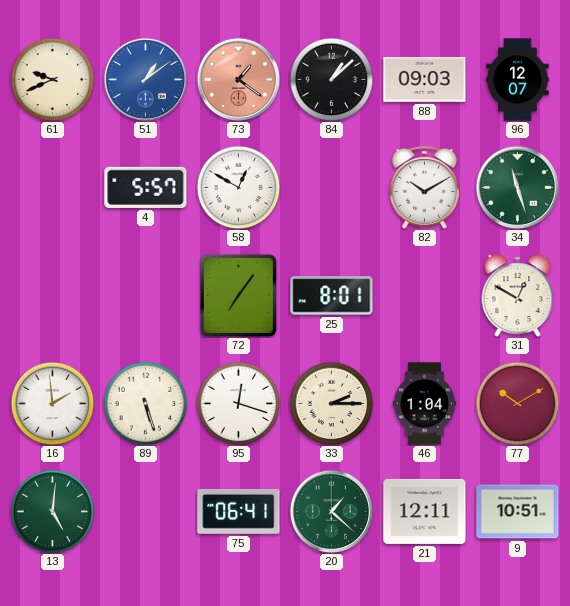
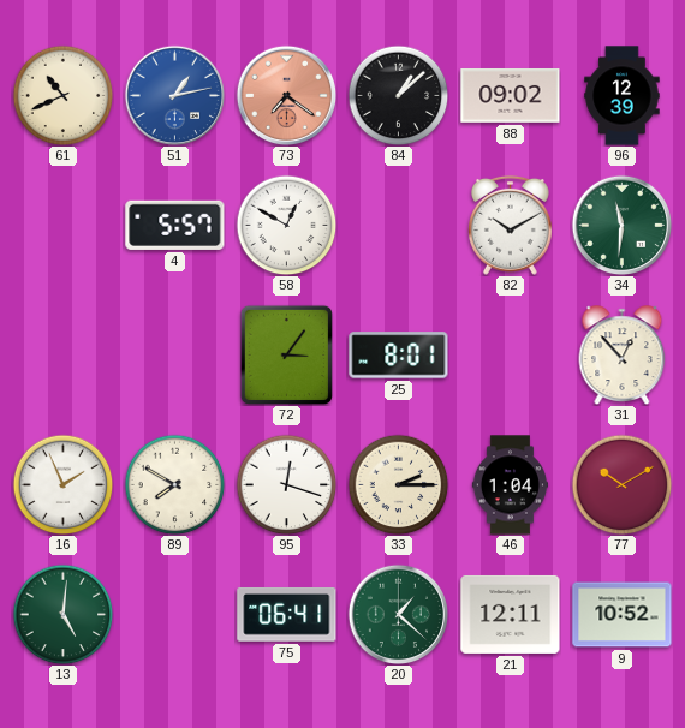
61: 9:41 -> 10:41 (62, 95)
51: 1:09 -> 1:13 (174, 95)
73: 1:21 -> 7:21 (286, 95)
88: 09:03 -> 09:02 (511, 95)
96: 12:07 -> 12:39 (623, 96)
34: 11:27 -> 11:31 (621, 225)
72: 7:06 -> 3:06 (286, 354)
31: 12:50 -> 12:53 (623, 354)
16: 1:59 -> 1:56 (62, 484)
89: 5:27 -> 7:50 (174, 484)
9: 10:51 -> 10:52 (623, 615)
